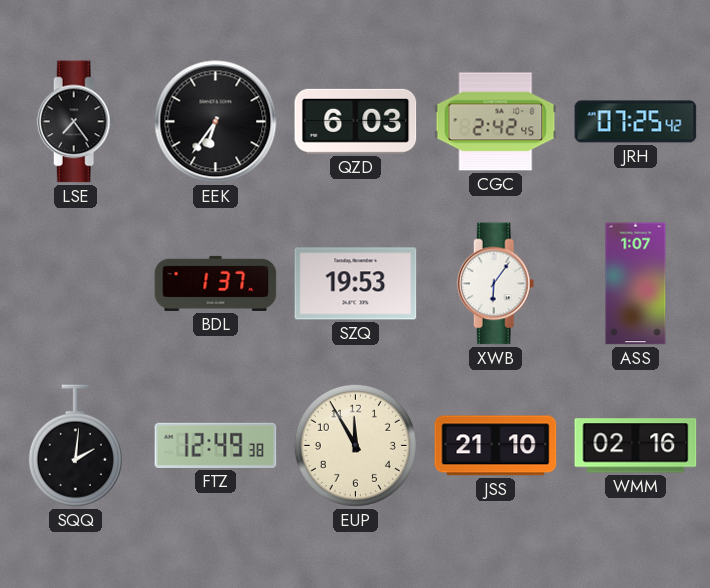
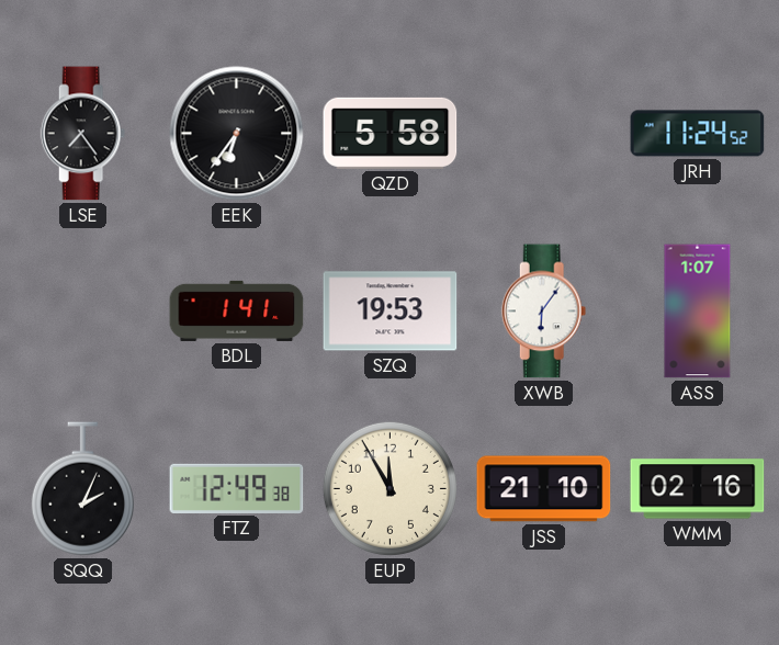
QZD: 6:03 -> 5:58 (391, 133)
CGC: 2:42 -> none (496, 122)
JRH: 07:25 -> 11:24 (698, 134)
BDL: 1:37 -> 1:41 (237, 310)
SQQ: 2:01 -> 2:04 (82, 489)
